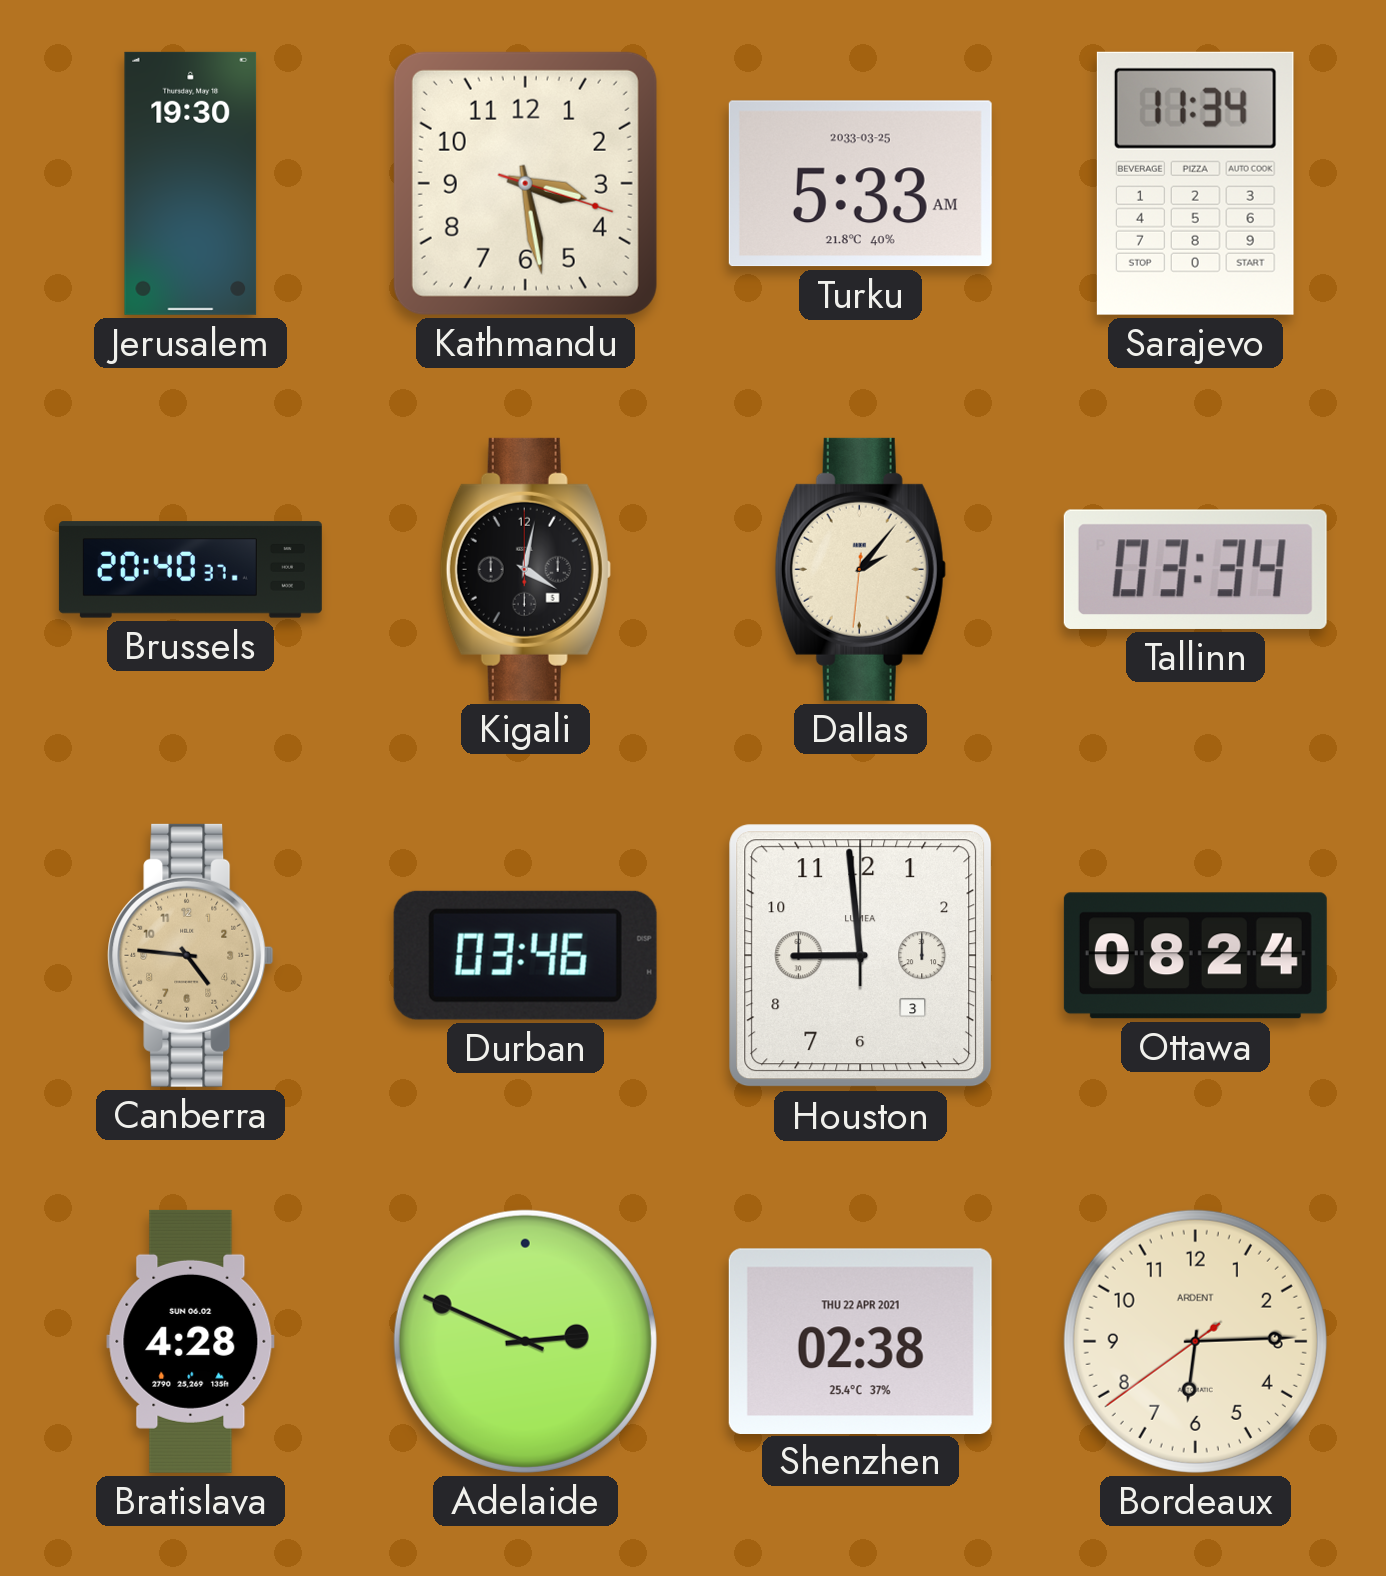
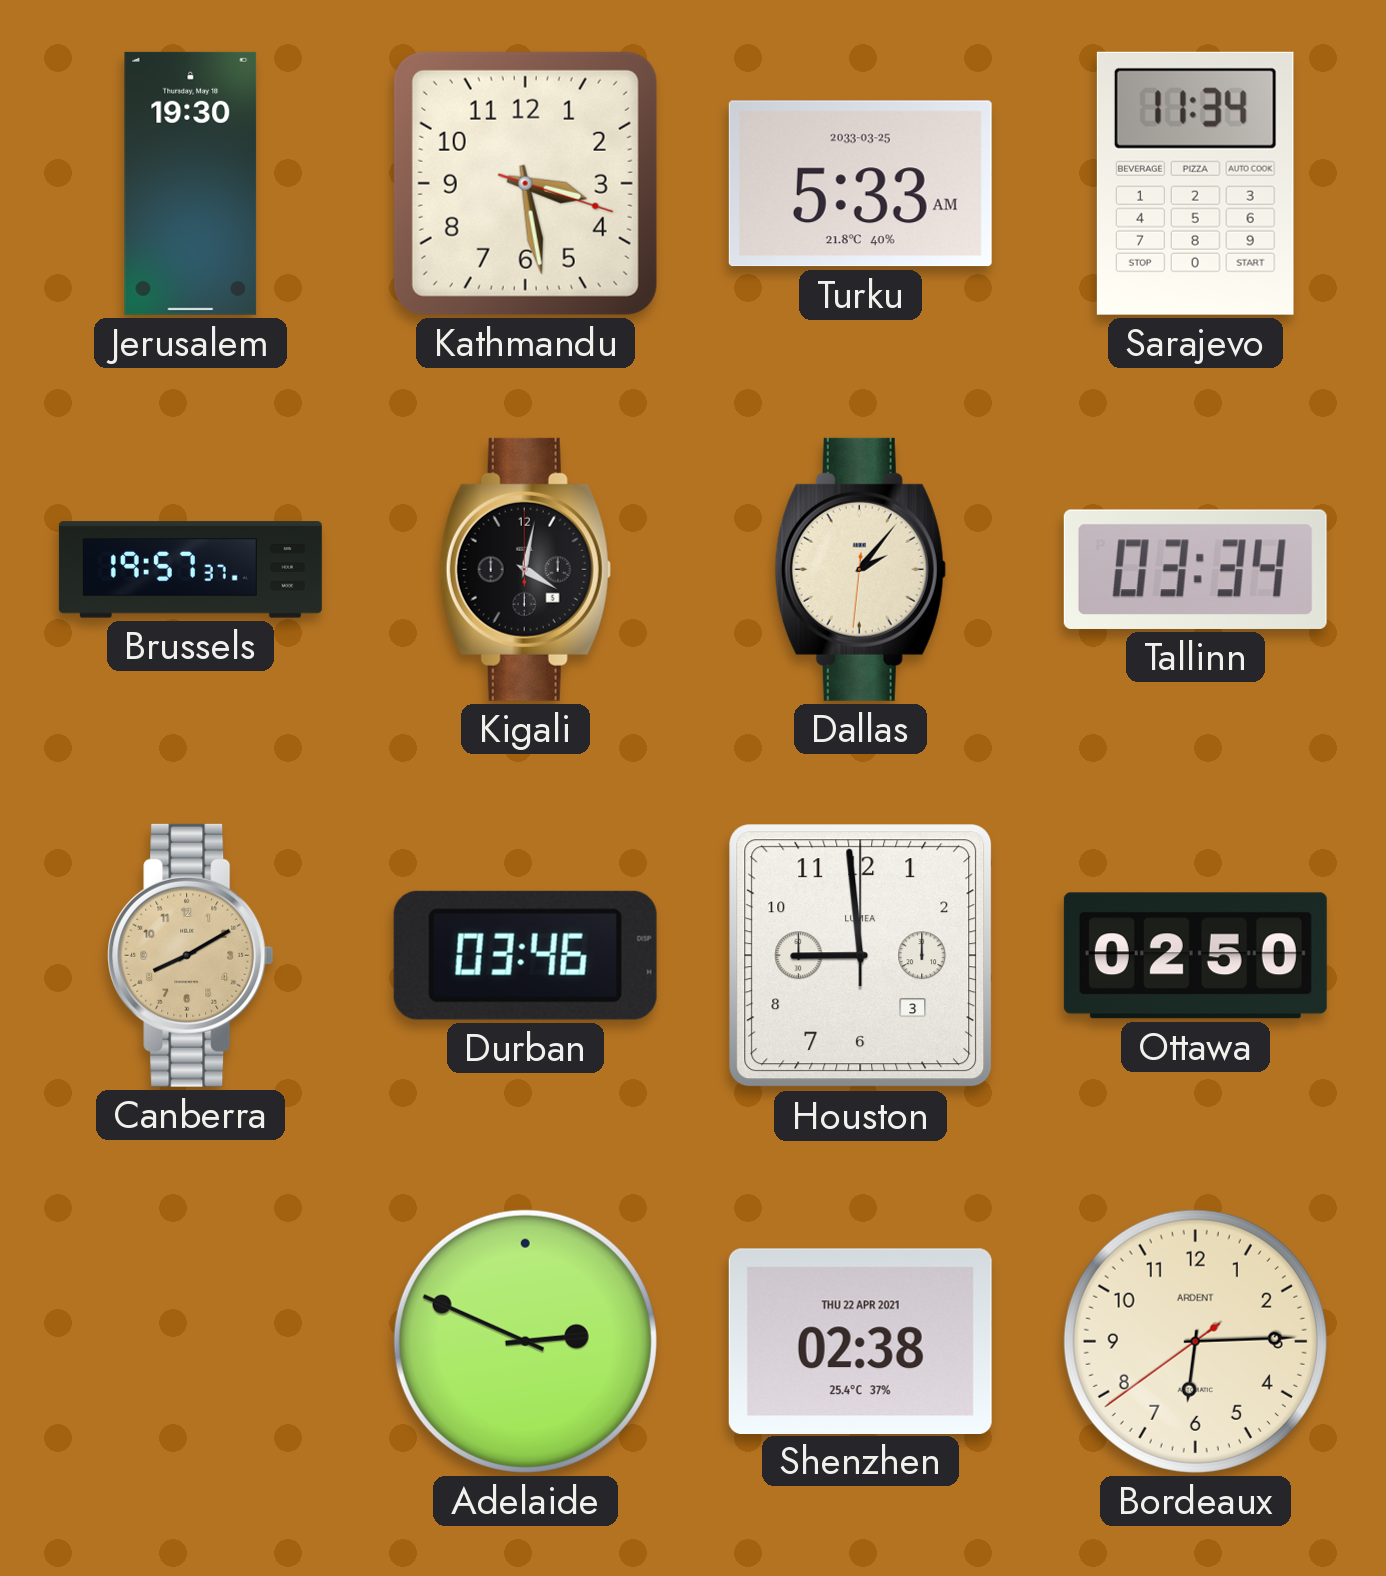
Brussels: 20:40 -> 19:57 (190, 570)
Canberra: 4:46 -> 8:10 (191, 955)
Ottawa: 08:24 -> 02:50 (1195, 956)
Bratislava: 4:28 -> none (191, 1341)
